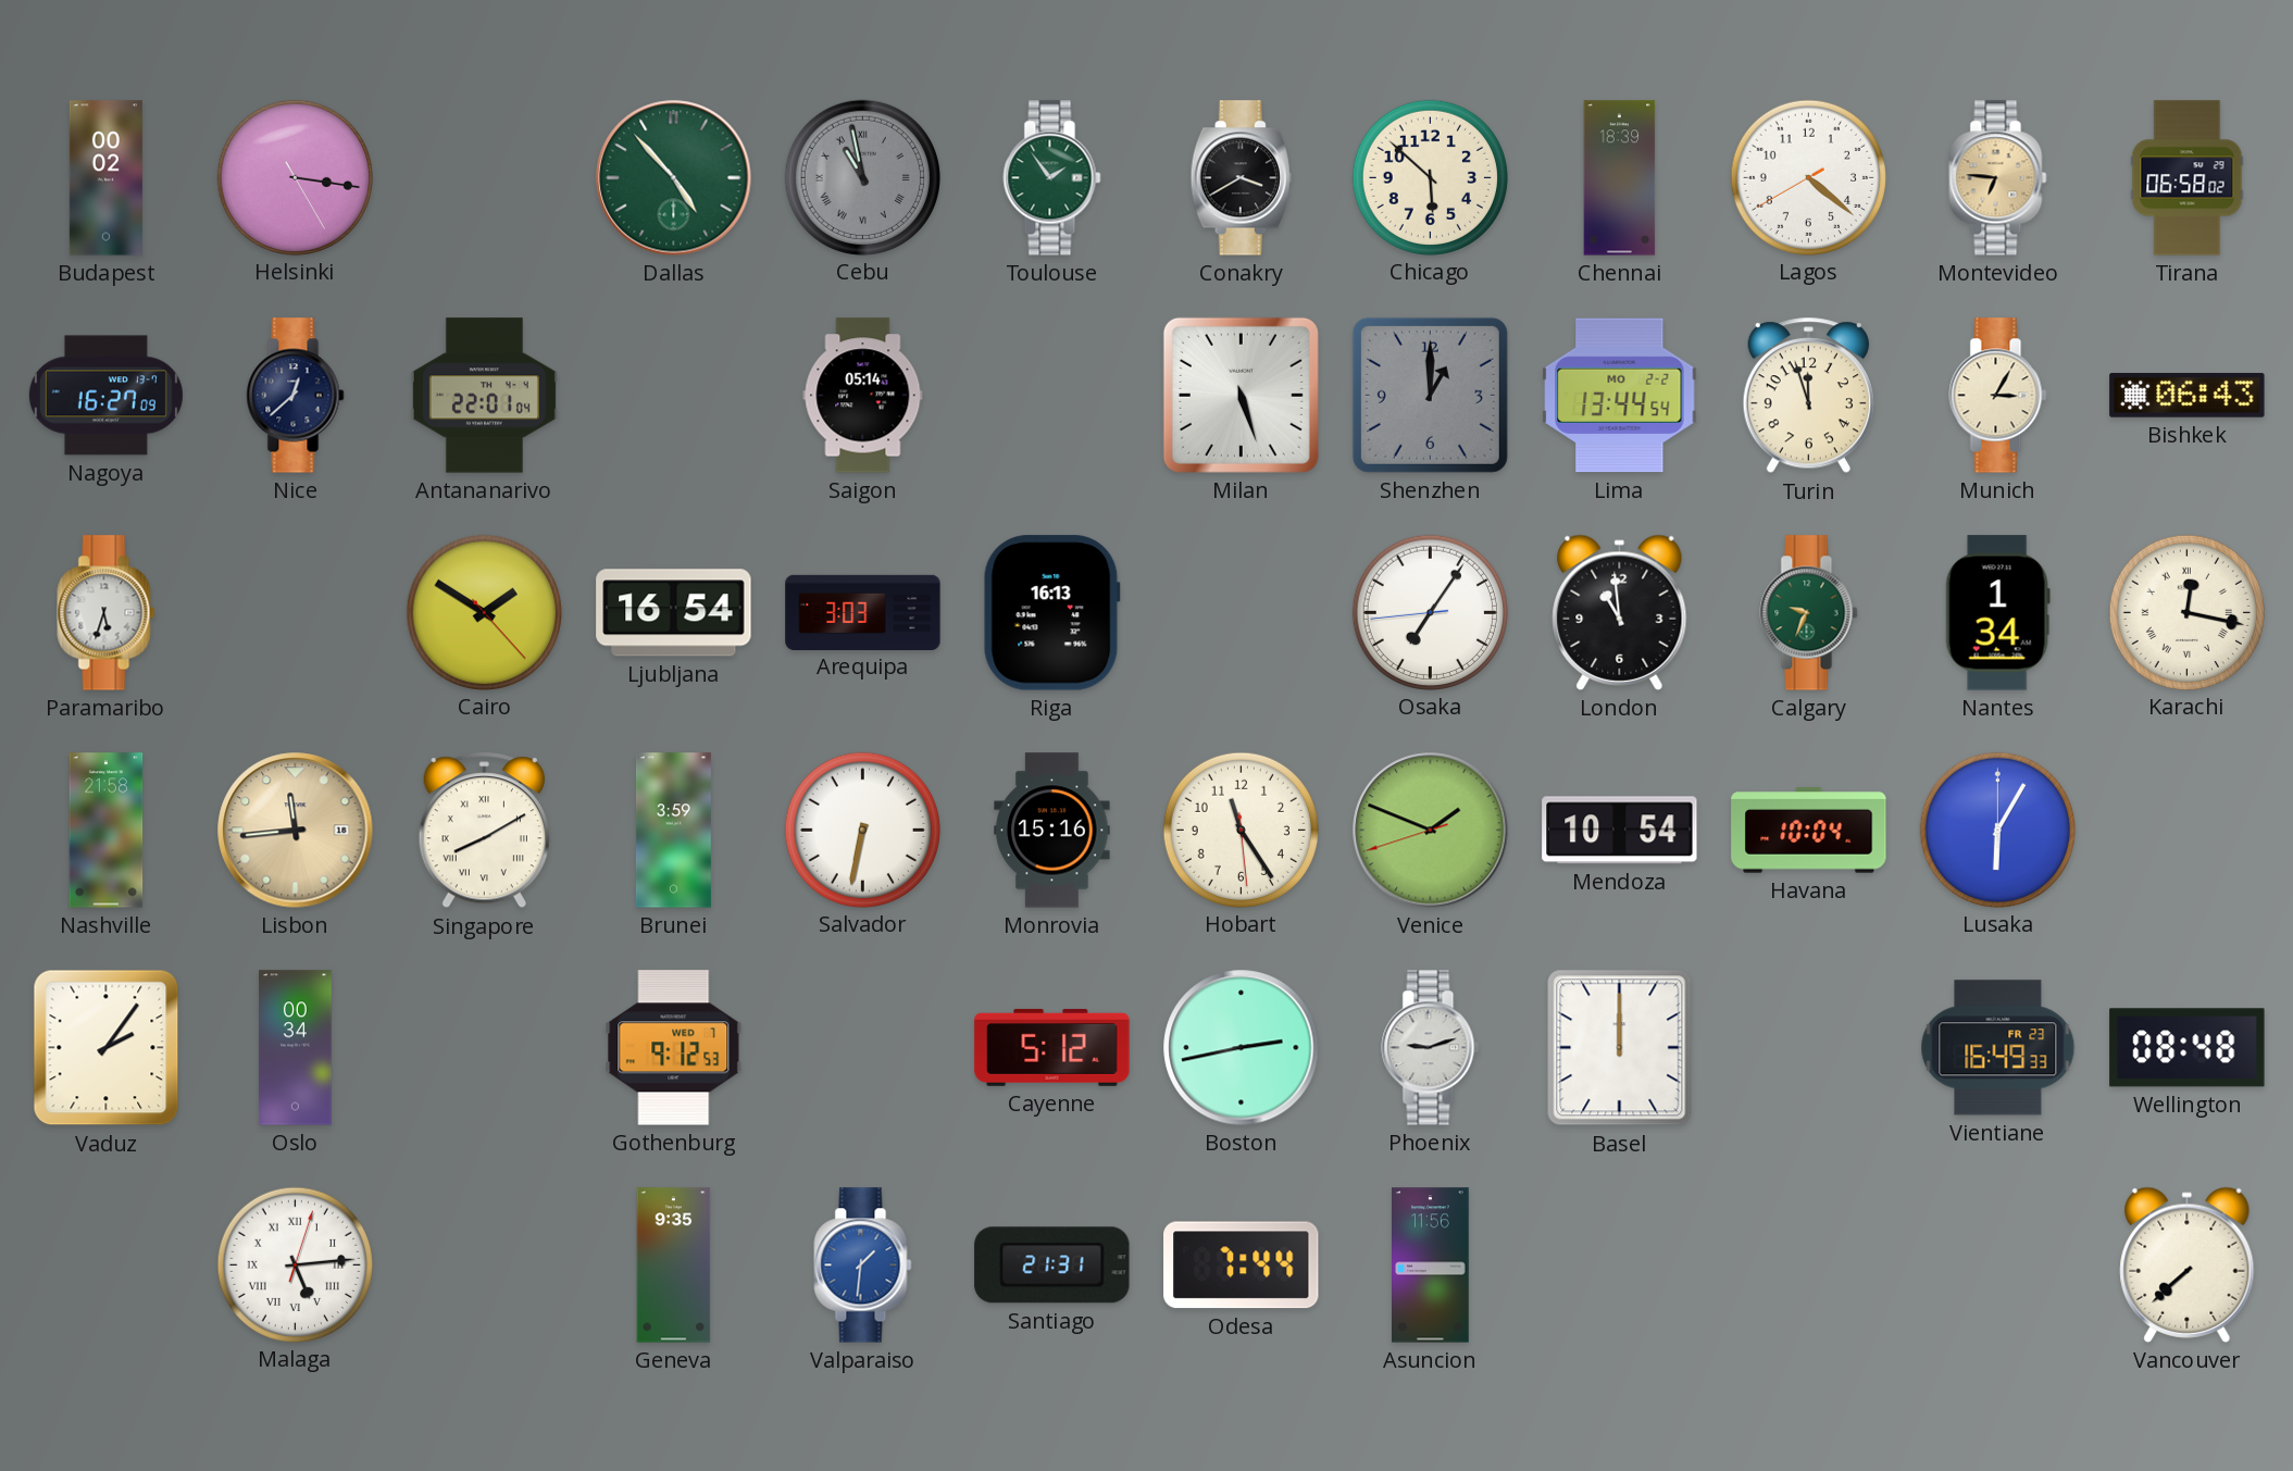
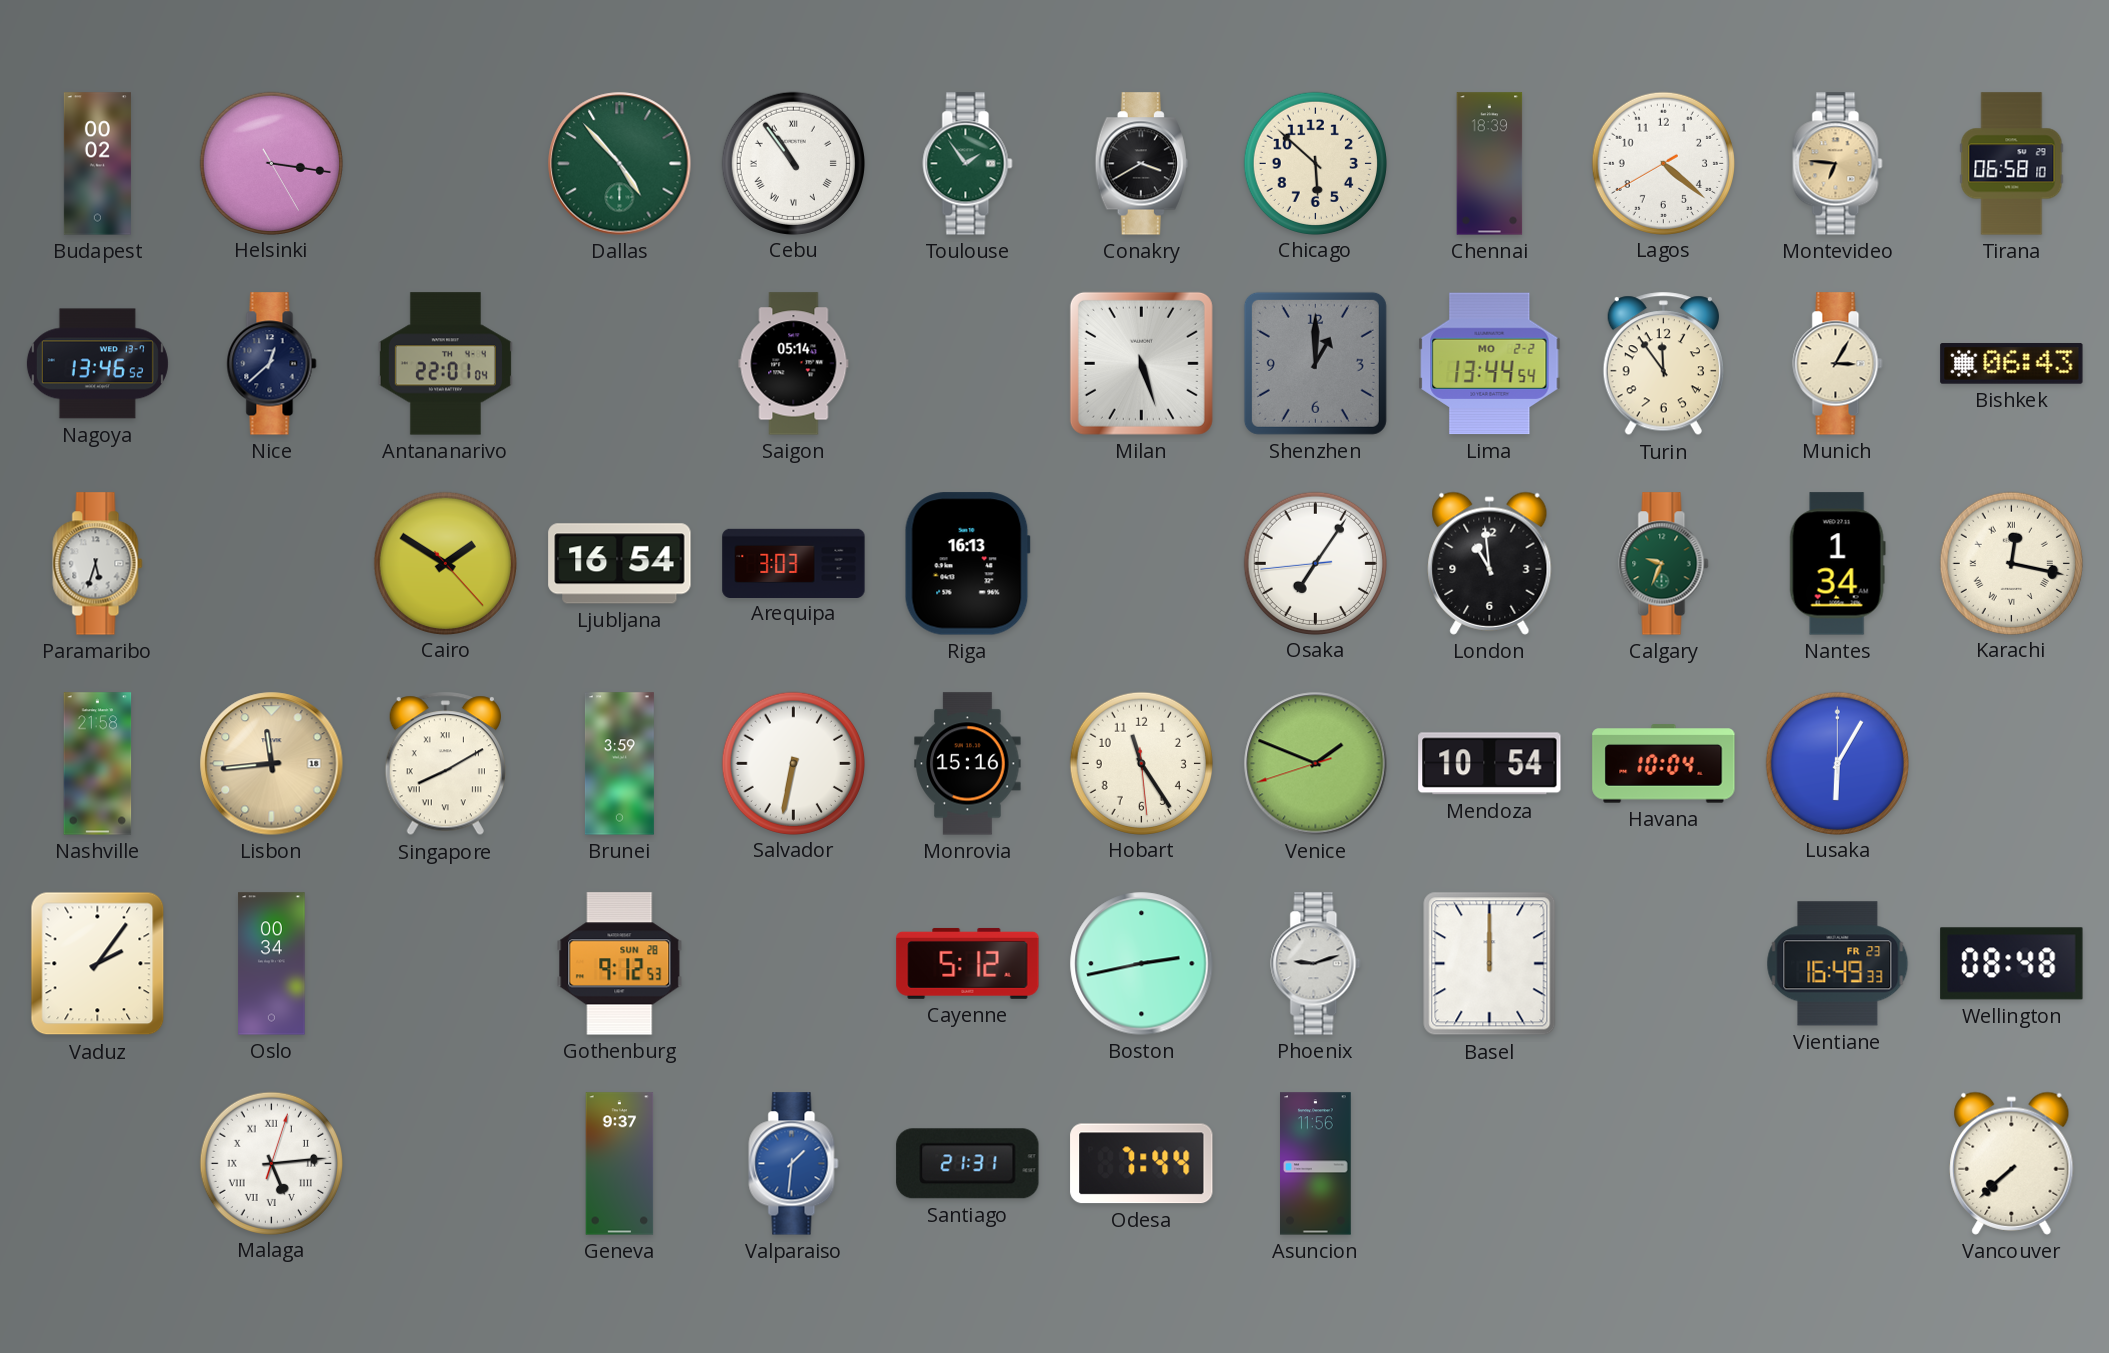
Cebu: 10:58 -> 10:54 (793, 163)
Cebu dial: grey -> white (793, 163)
Tirana: 06:58:02 -> 06:58:10 (2012, 164)
Nagoya: 16:27 -> 13:46 (97, 364)
Turin: 11:57 -> 11:54 (1663, 364)
Gothenburg date: WED 7 -> SUN 28 (620, 964)
Geneva: 9:35 -> 9:37 (620, 1164)
